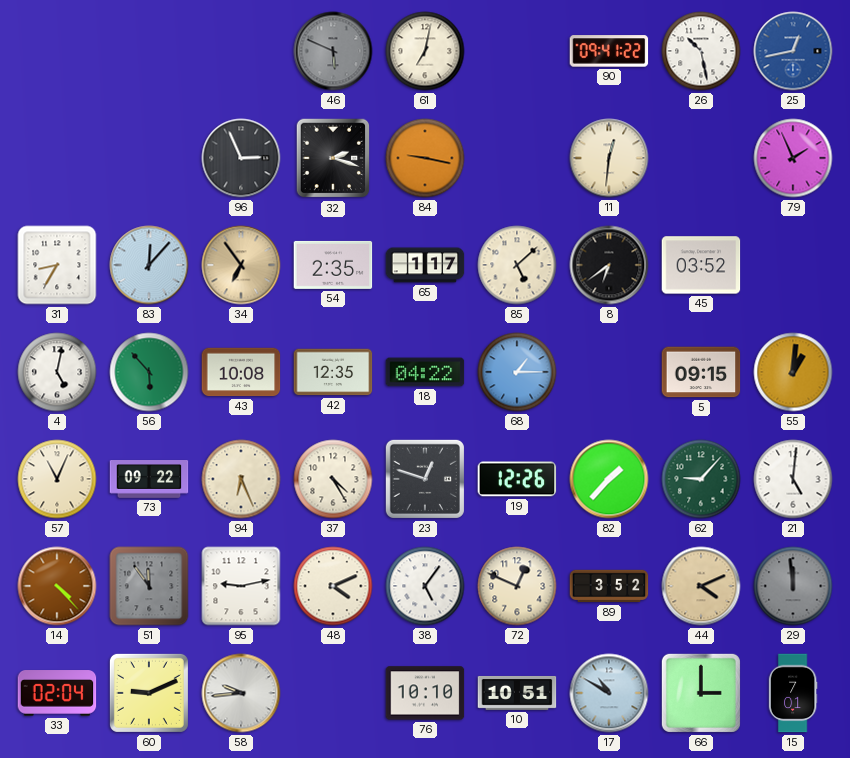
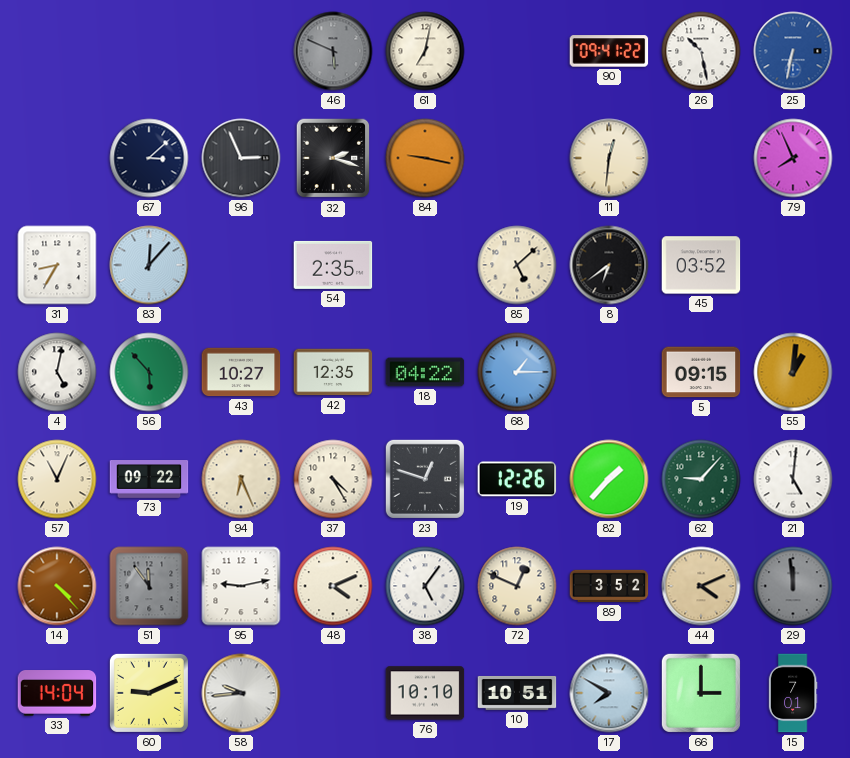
25: 12:43 -> 6:32 (793, 51)
67: none -> 3:08 (149, 158)
79: 1:56 -> 7:56 (793, 158)
34: 6:54 -> none (241, 265)
65: 1:17 -> none (425, 265)
43: 10:08 -> 10:27 (241, 372)
33: 02:04 -> 14:04 (57, 693)
17: 10:50 -> 7:50 (609, 693)
